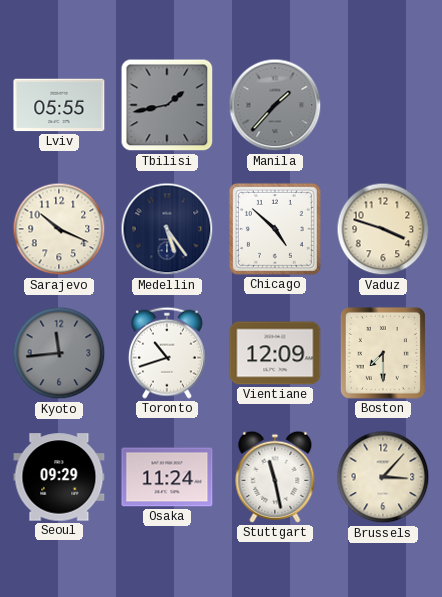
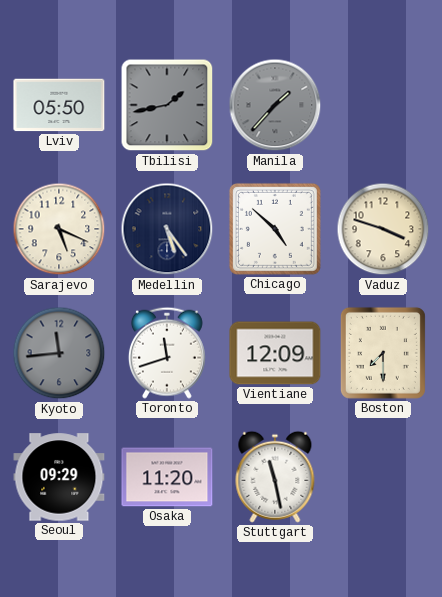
Lviv: 05:55 -> 05:50 (59, 105)
Sarajevo: 10:19 -> 5:19 (59, 229)
Toronto: 10:42 -> 11:42 (167, 353)
Osaka: 11:24 -> 11:20 (167, 477)
Brussels: 3:07 -> none (383, 477)
